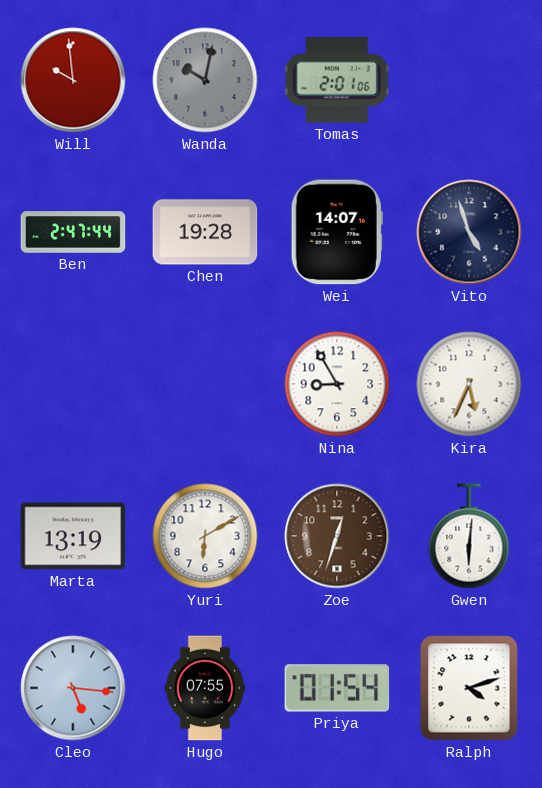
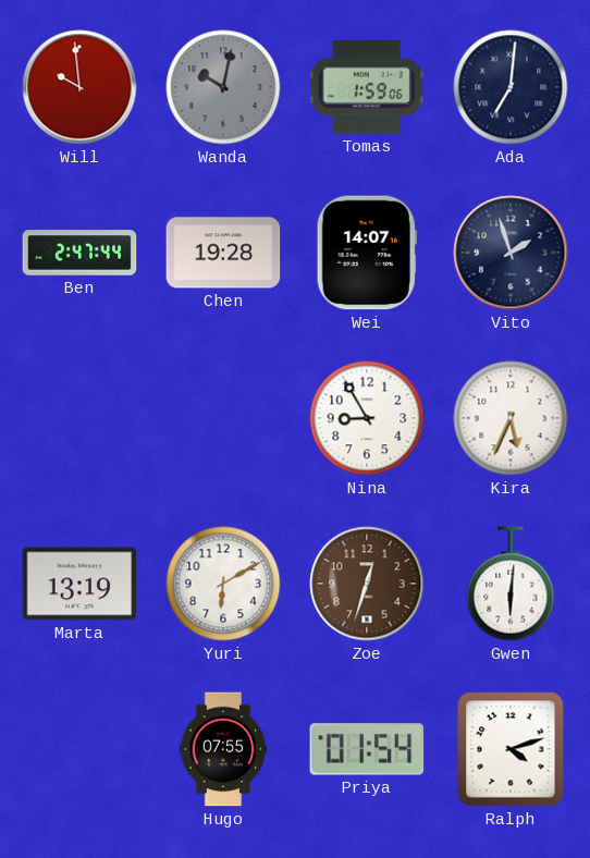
Tomas: 2:01 -> 1:59 (367, 87)
Ada: none -> 7:01 (511, 87)
Vito: 4:57 -> 1:57 (511, 253)
Cleo: 5:16 -> none (73, 688)
